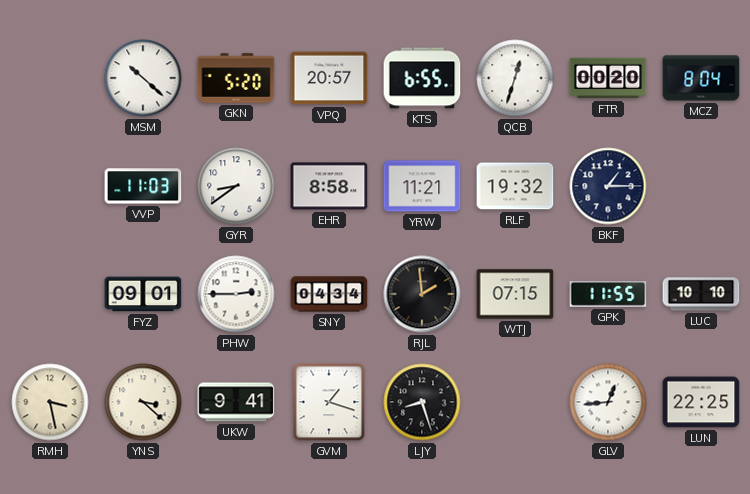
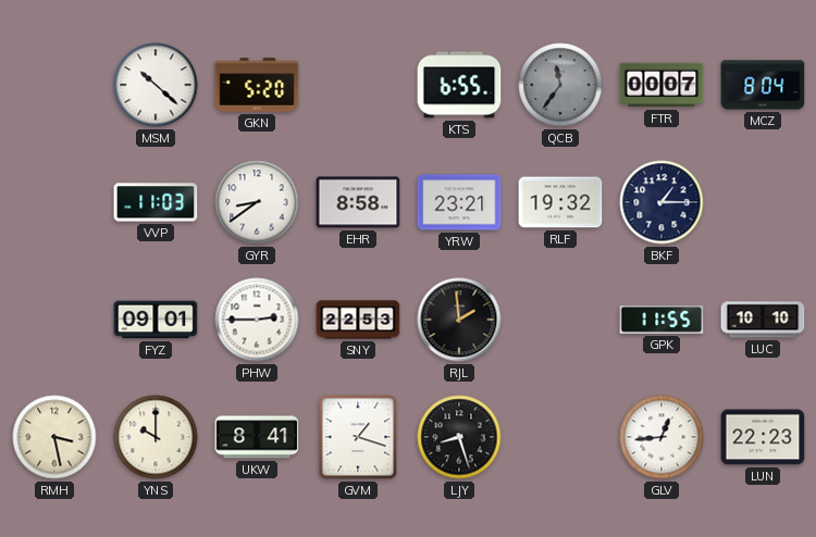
VPQ: 20:57 -> none (329, 78)
QCB: 12:33 -> 11:36 (560, 85)
QCB dial: white -> grey (560, 85)
FTR: 00:20 -> 00:07 (662, 85)
YRW: 11:21 -> 23:21 (459, 202)
SNY: 04:34 -> 22:53 (358, 320)
WTJ: 07:15 -> none (515, 294)
YNS: 3:22 -> 10:00 (156, 437)
UKW: 9:41 -> 8:41 (257, 437)
LUN: 22:25 -> 22:23 (763, 437)
